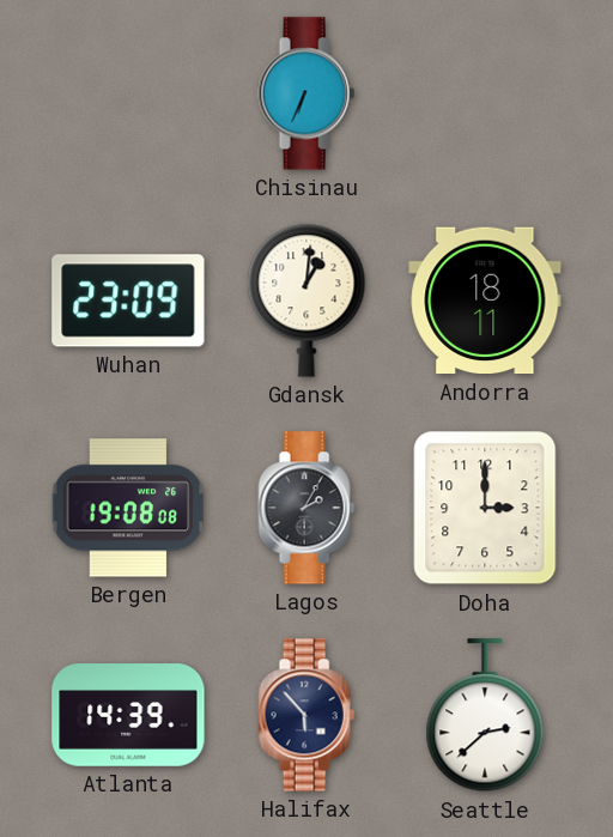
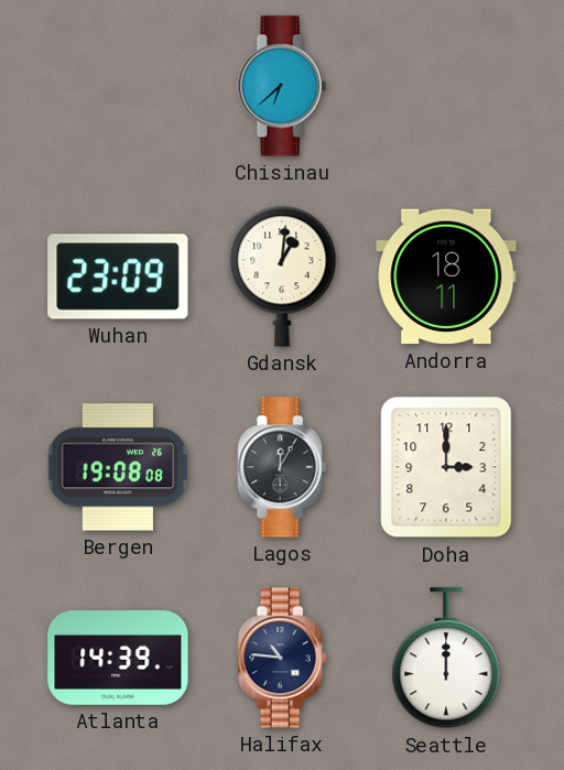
Chisinau: 6:34 -> 6:38 (282, 86)
Lagos: 2:05 -> 12:05 (282, 467)
Halifax: 5:53 -> 10:46 (282, 658)
Seattle: 2:38 -> 12:00 (446, 659)
